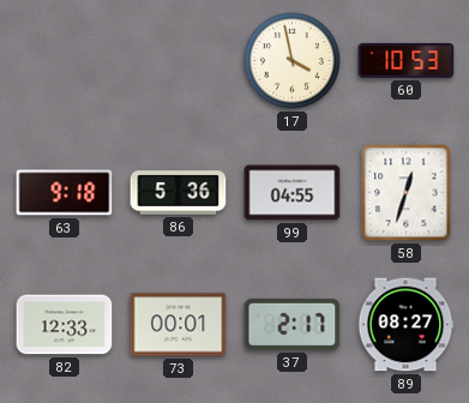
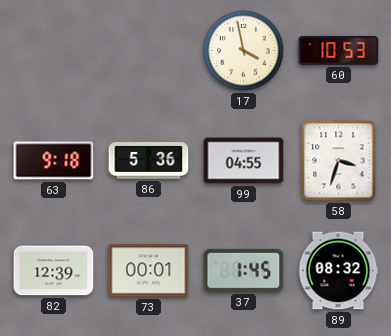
58: 12:33 -> 3:33 (339, 161)
82: 12:33 -> 12:39 (54, 271)
37: 2:17 -> 1:45 (244, 270)
89: 08:27 -> 08:32 (338, 271)
